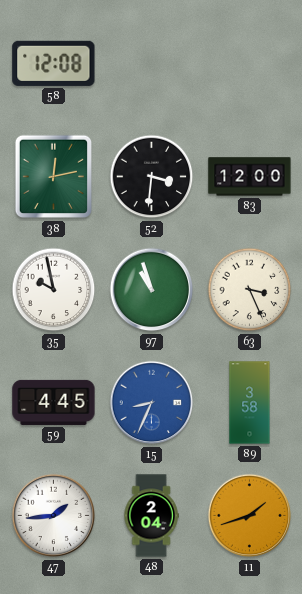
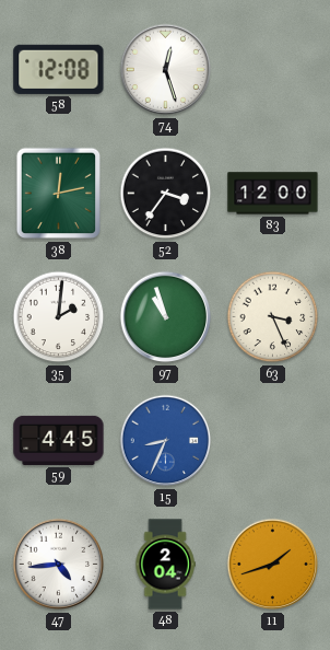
74: none -> 12:27 (166, 70)
52: 3:31 -> 3:36 (166, 194)
35: 9:58 -> 2:01 (59, 317)
89: 3:58 -> none (250, 403)
47: 1:44 -> 4:44 (59, 565)
